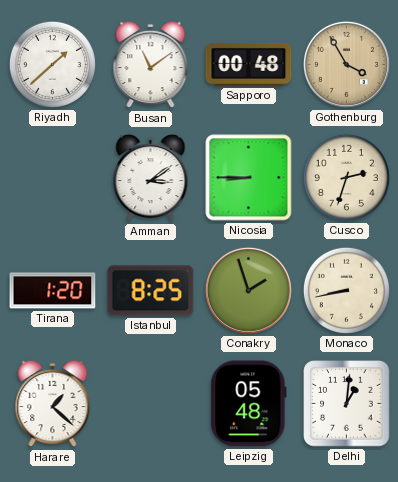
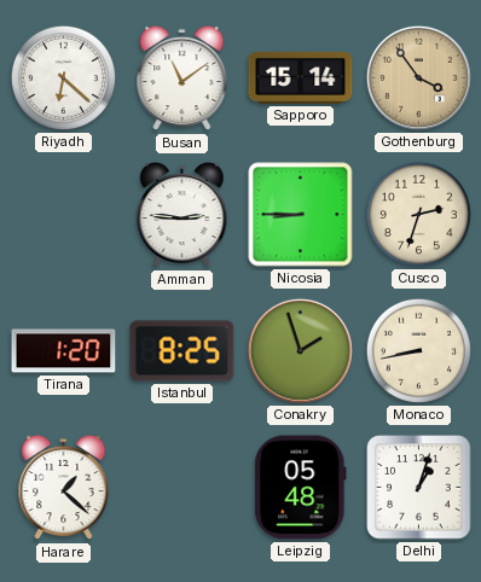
Riyadh: 1:38 -> 6:22 (63, 77)
Sapporo: 00:48 -> 15:14 (301, 77)
Gothenburg: 3:55 -> 3:54 (418, 77)
Amman: 3:09 -> 2:46 (182, 215)
Delhi: 1:01 -> 1:03 (419, 488)
